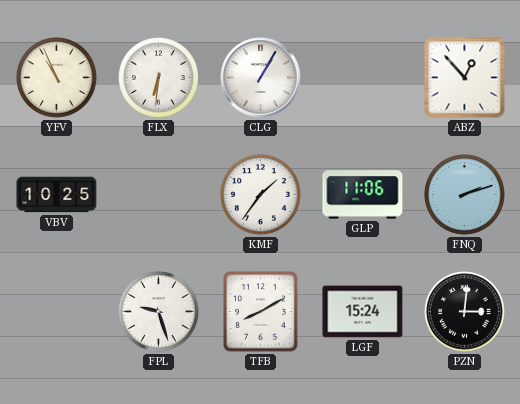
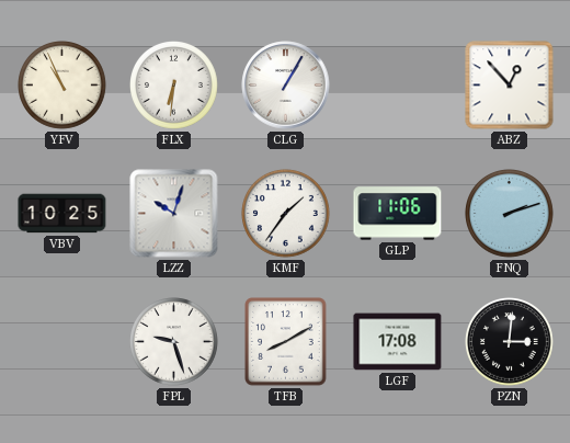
LZZ: none -> 10:03 (174, 214)
LGF: 15:24 -> 17:08 (398, 342)
